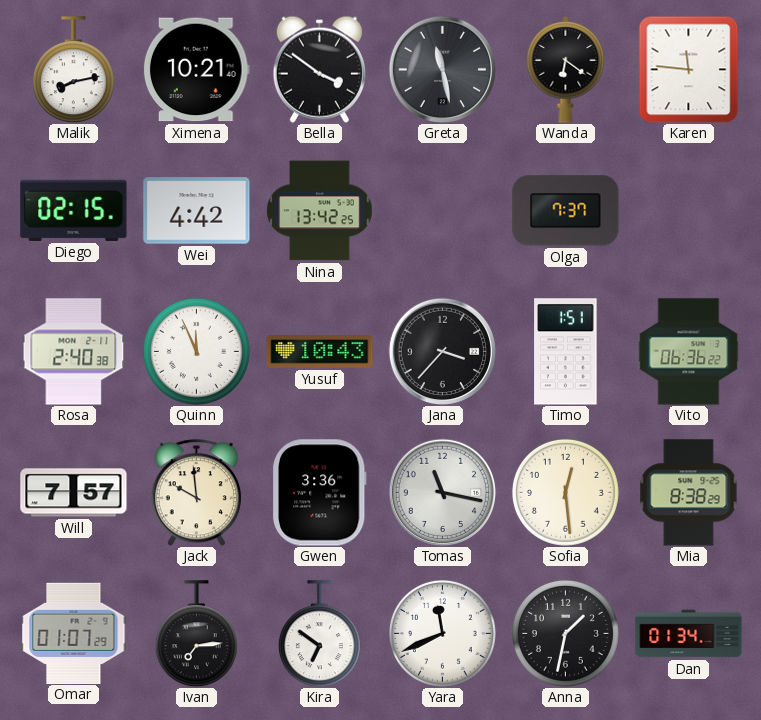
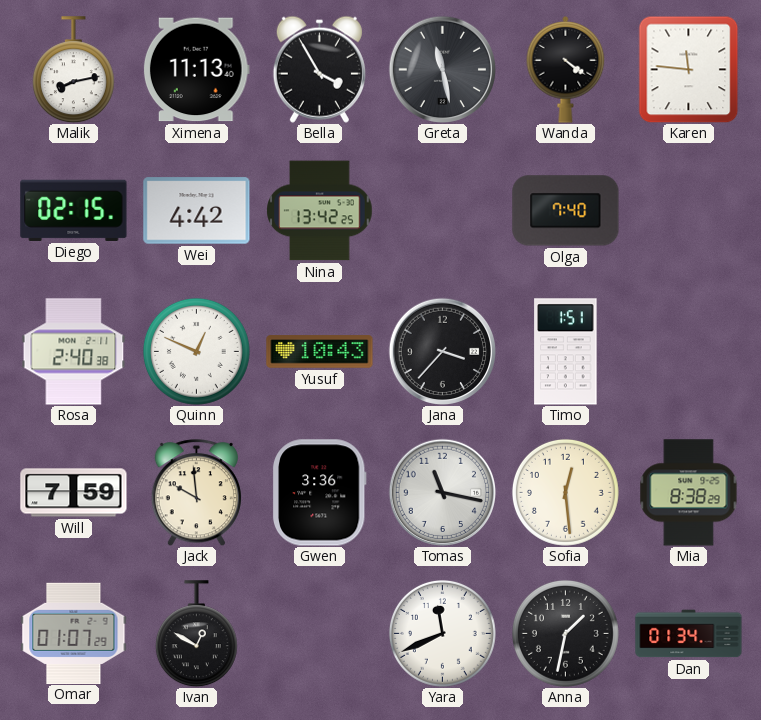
Ximena: 10:21 -> 11:13 (196, 70)
Bella: 3:51 -> 3:55 (319, 69)
Wanda: 6:21 -> 4:21 (566, 70)
Olga: 7:37 -> 7:40 (566, 211)
Quinn: 11:56 -> 12:49 (196, 351)
Vito: 06:36 -> none (689, 352)
Will: 7:57 -> 7:59 (74, 493)
Ivan: 7:14 -> 12:50 (196, 634)
Kira: 6:51 -> none (319, 634)
